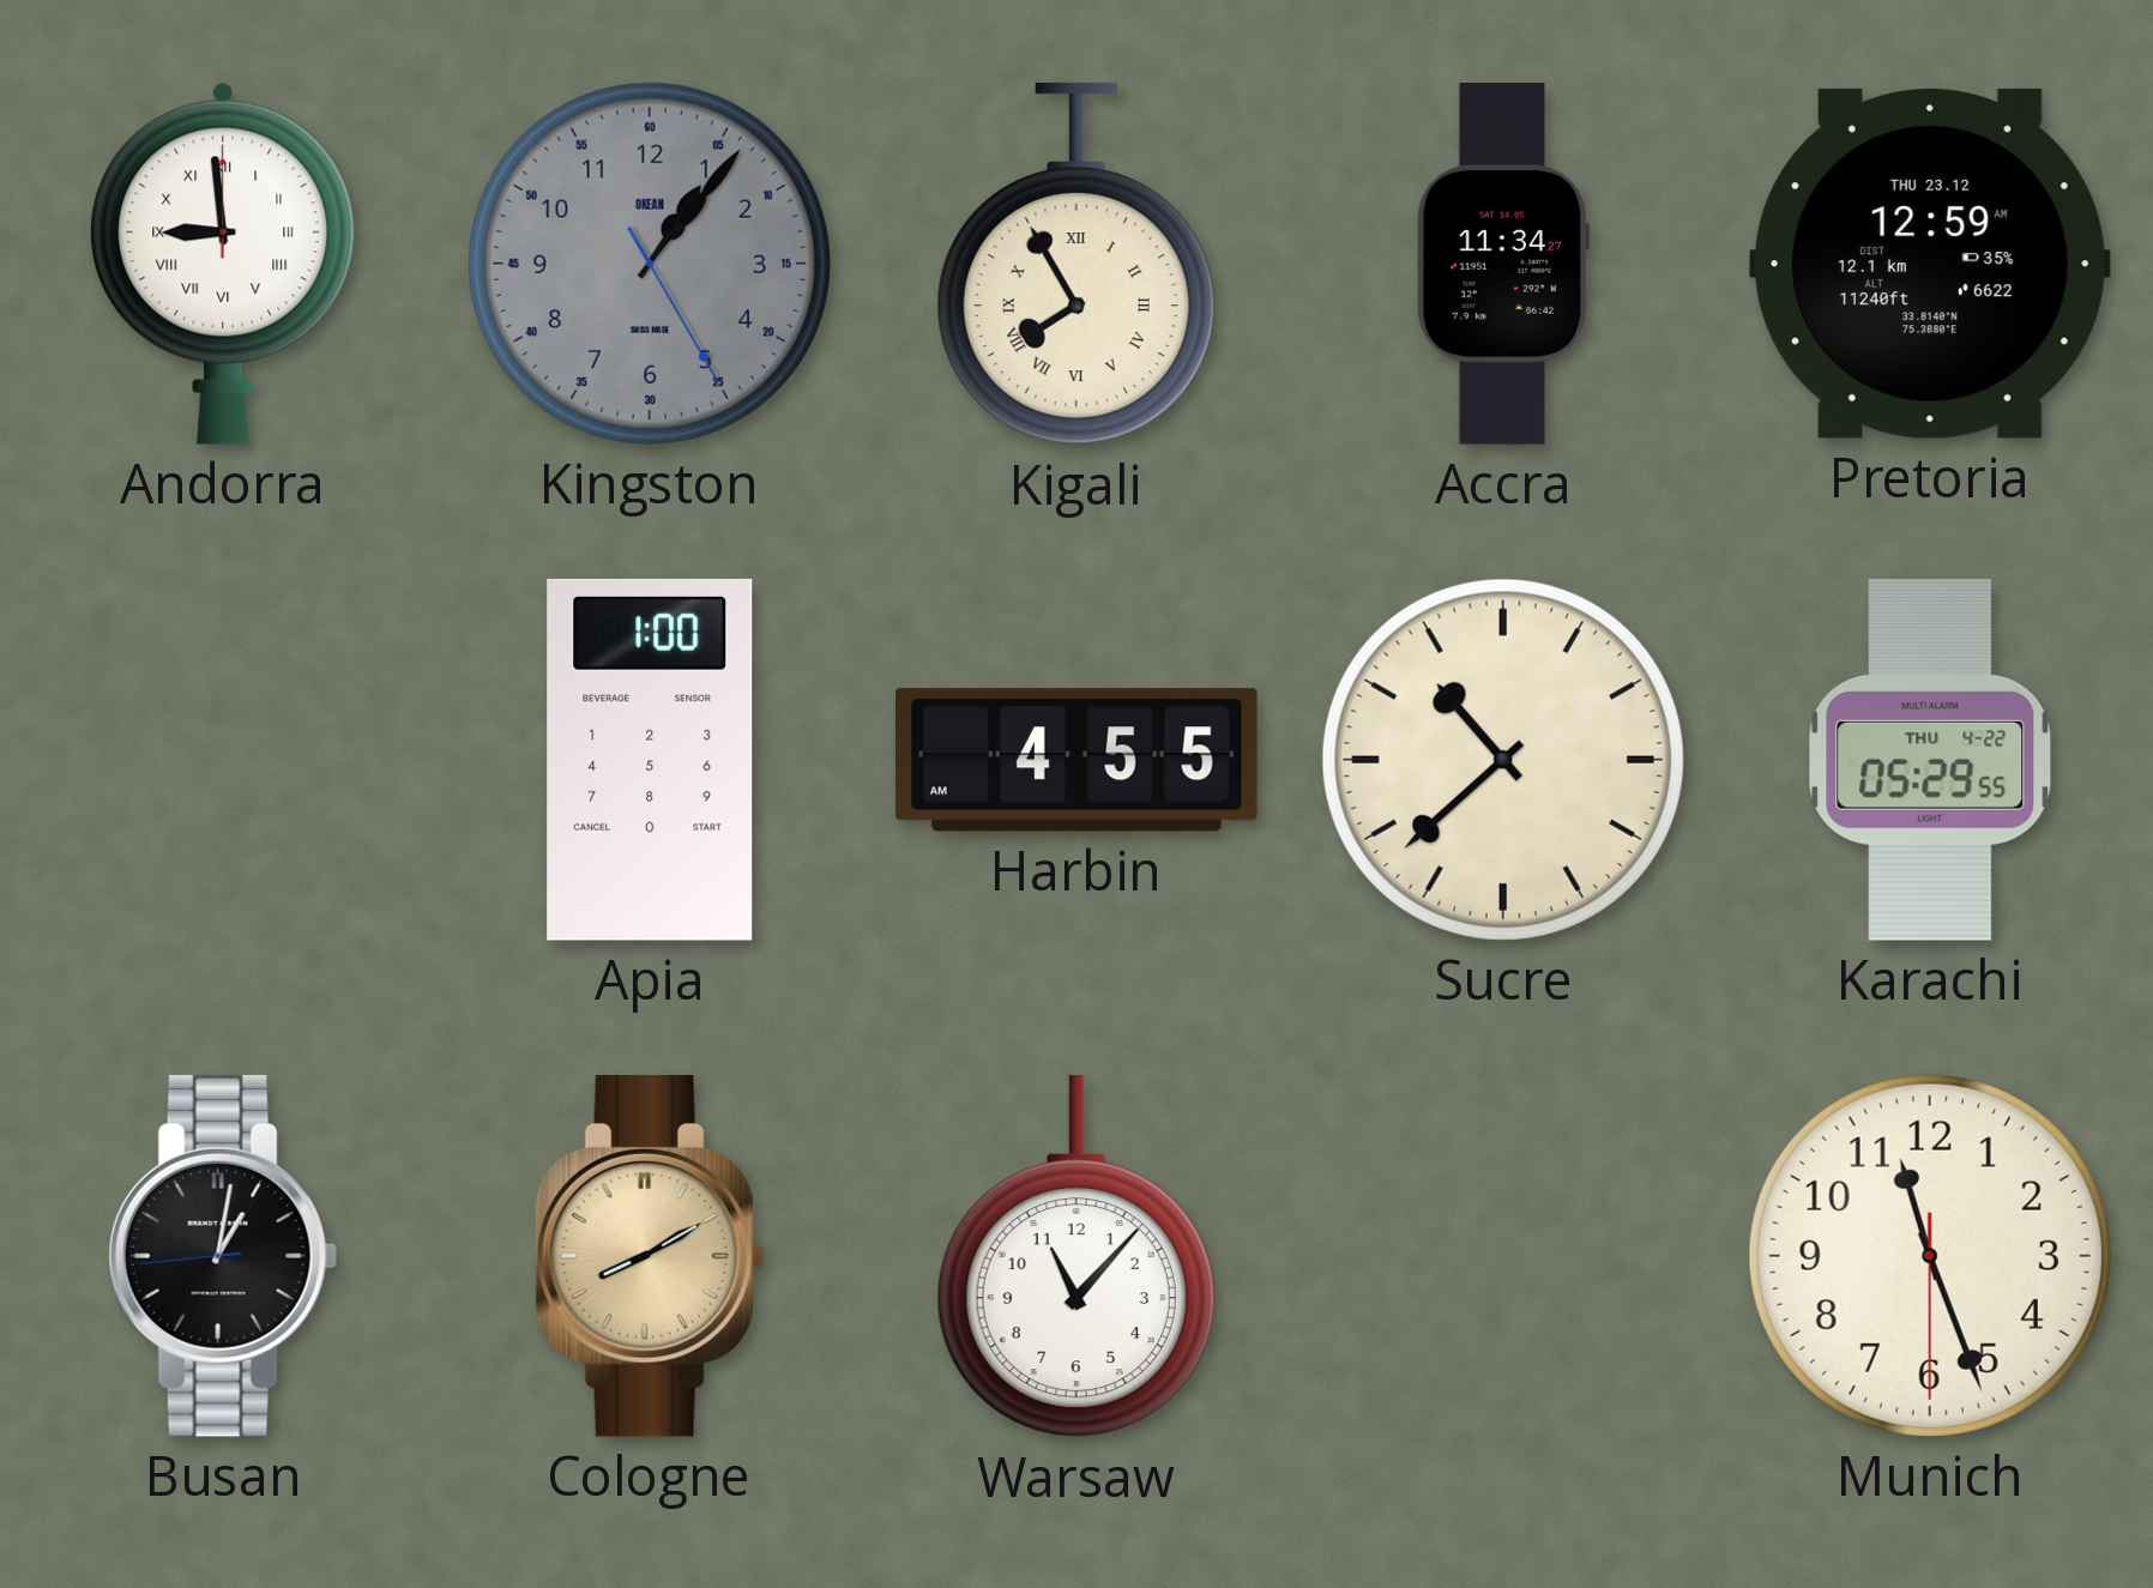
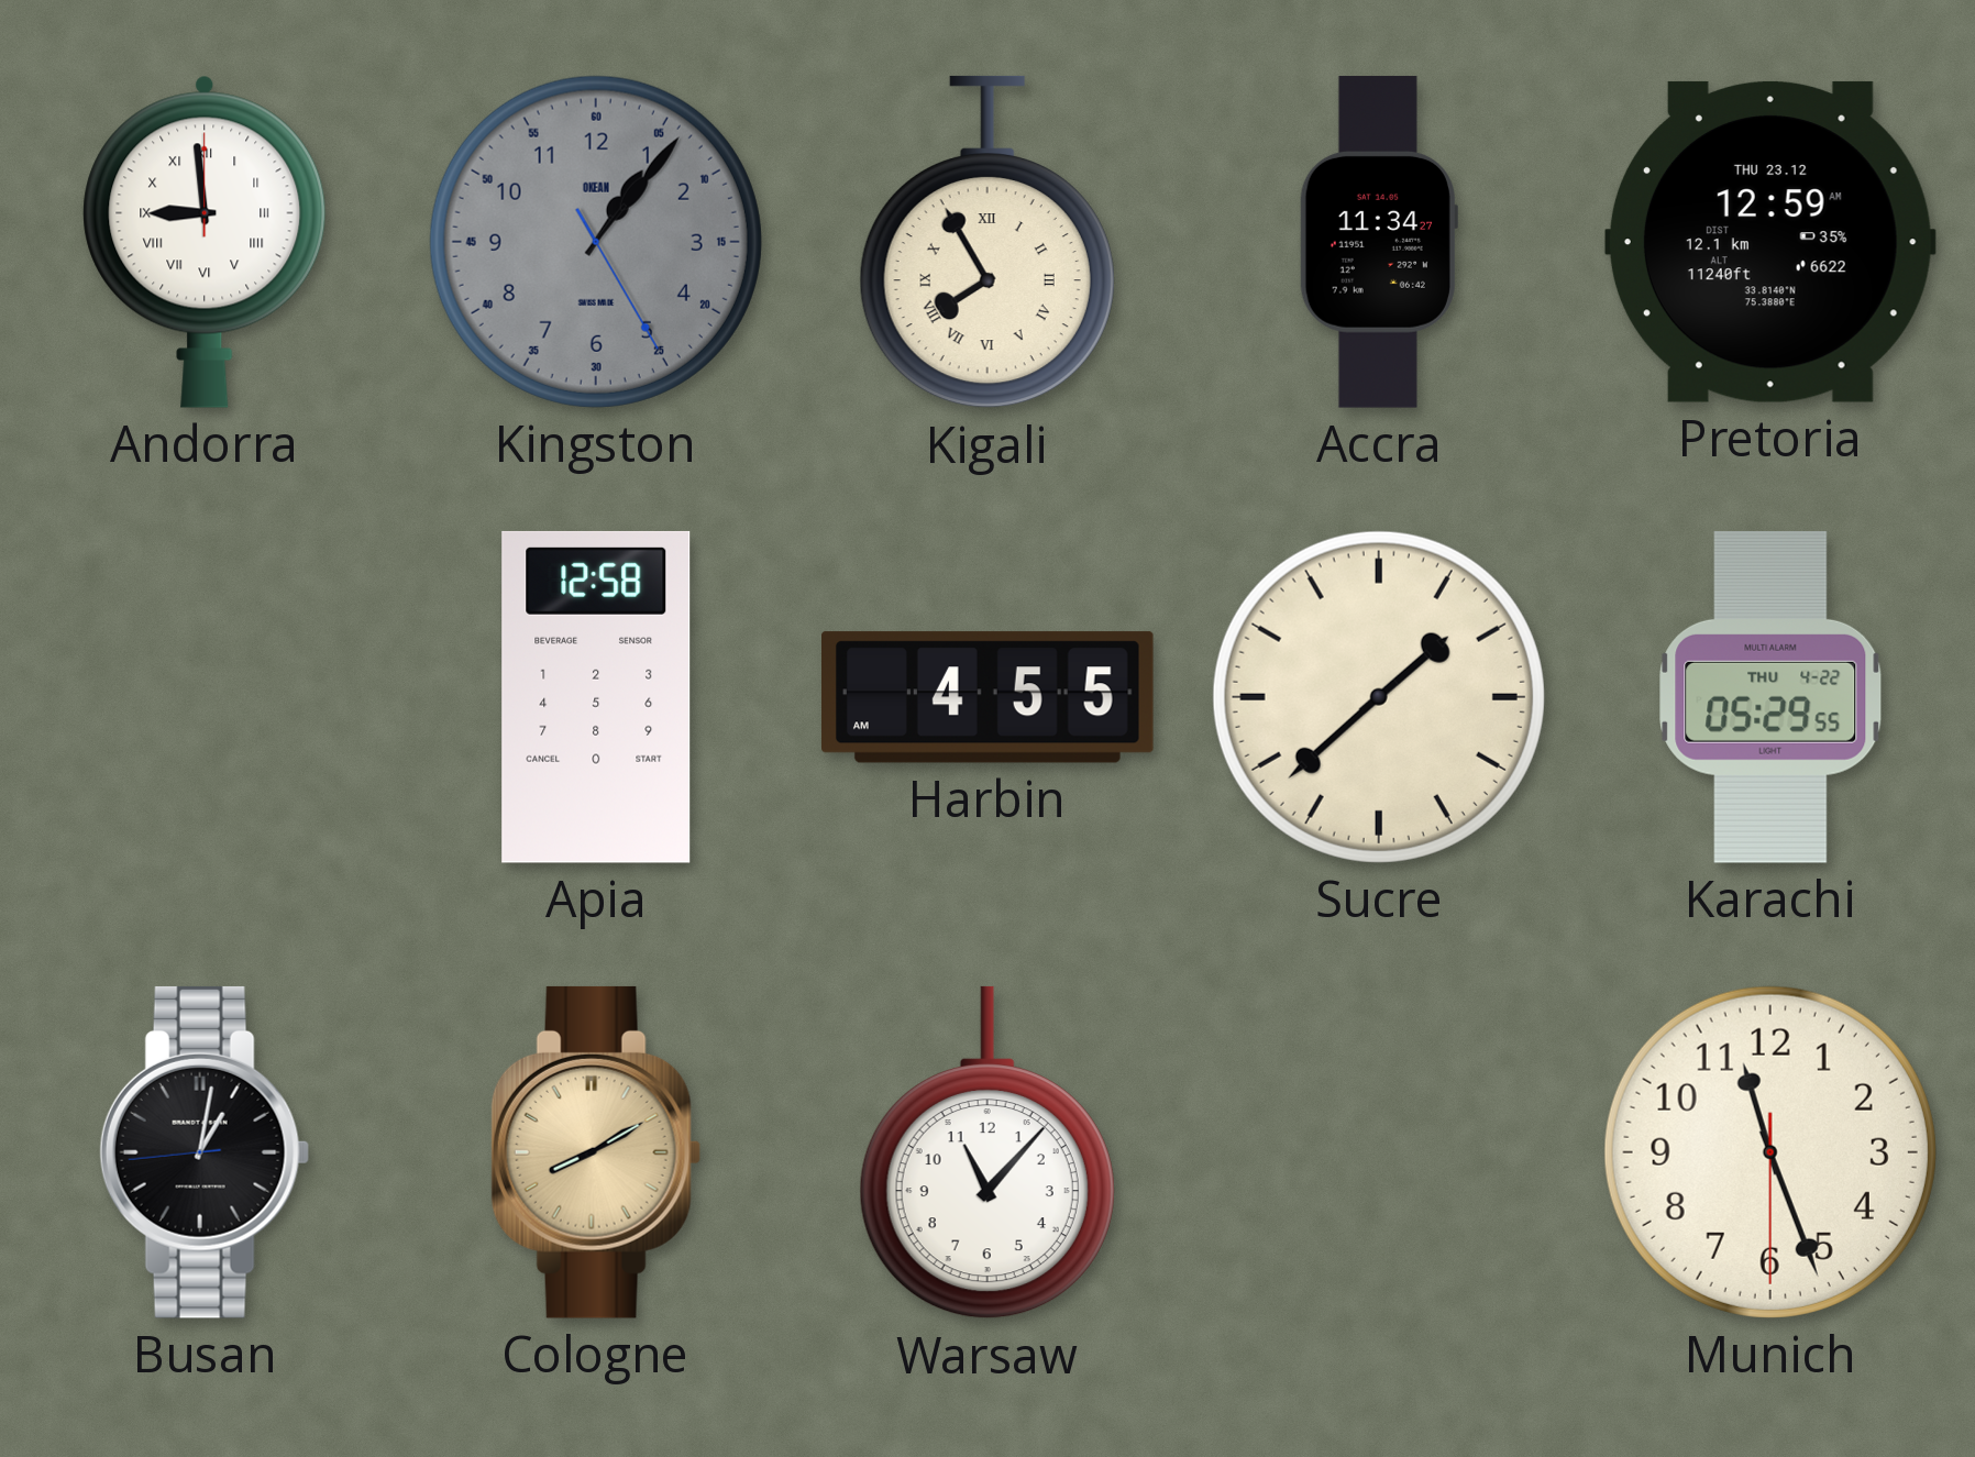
Apia: 1:00 -> 12:58 (596, 697)
Sucre: 10:38 -> 1:38 (1379, 697)
